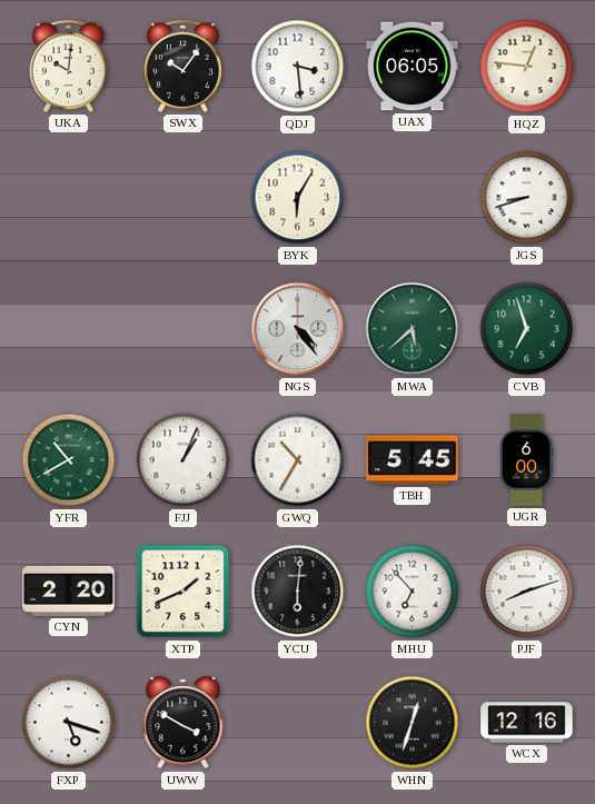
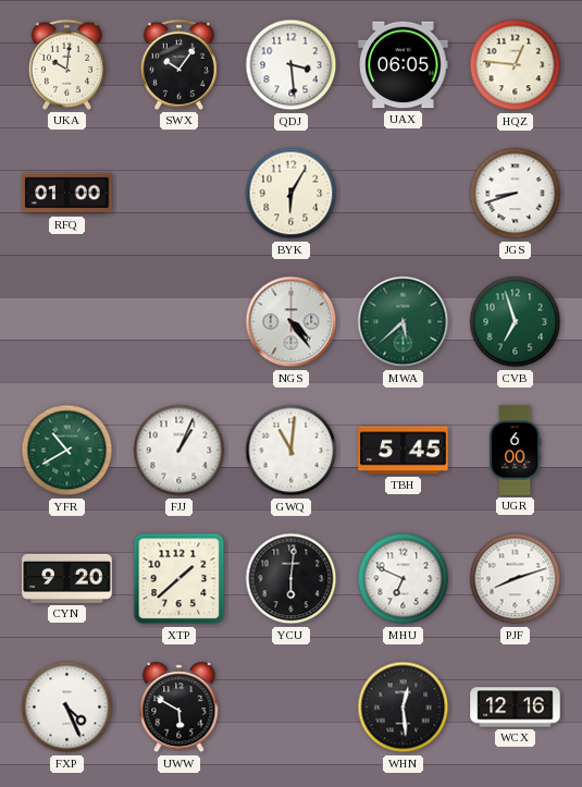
RFQ: none -> 01:00 (67, 194)
GWQ: 10:35 -> 11:01 (292, 451)
CYN: 2:20 -> 9:20 (67, 578)
XTP: 1:41 -> 1:38 (179, 579)
MHU: 6:53 -> 6:49 (404, 579)
FXP: 5:18 -> 4:26 (67, 708)
UWW: 3:50 -> 5:50 (179, 708)
WHN: 12:33 -> 12:29 (404, 708)
